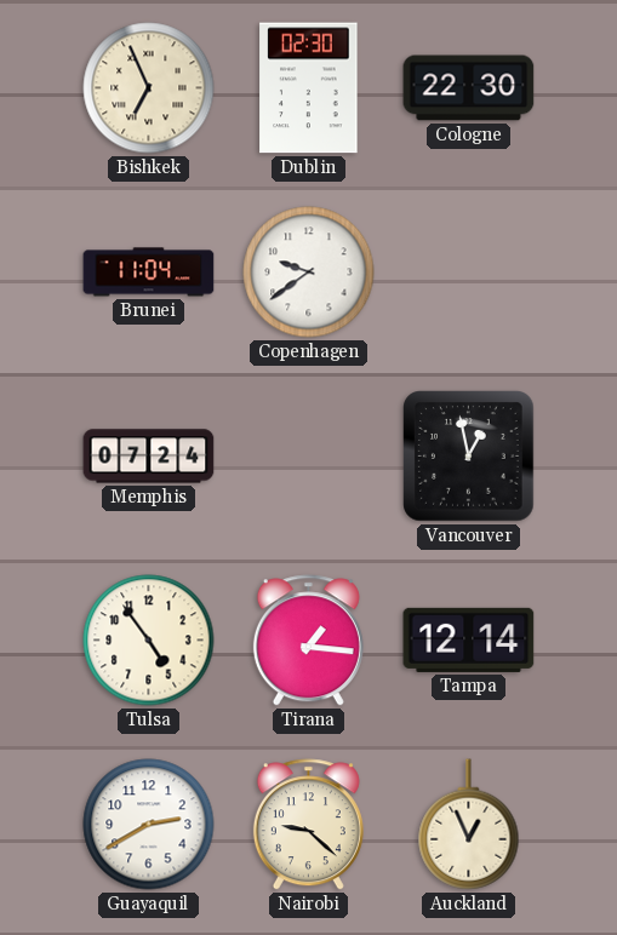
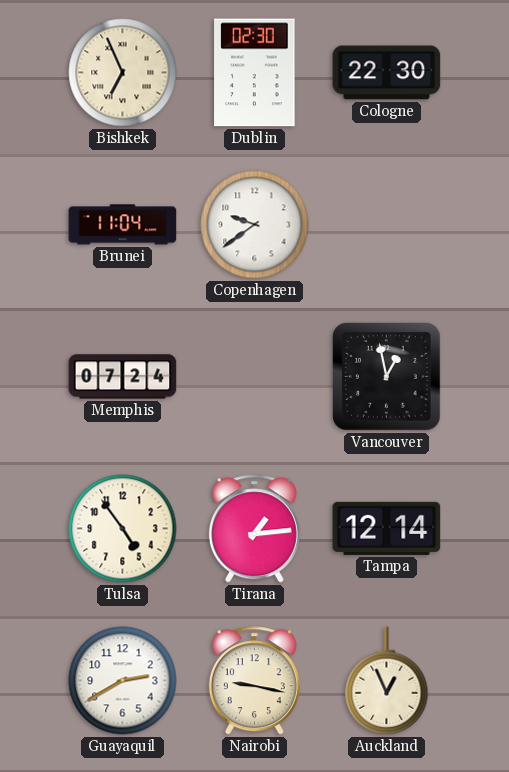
Tirana: 1:16 -> 1:14 (254, 529)
Nairobi: 9:22 -> 9:17 (254, 681)
